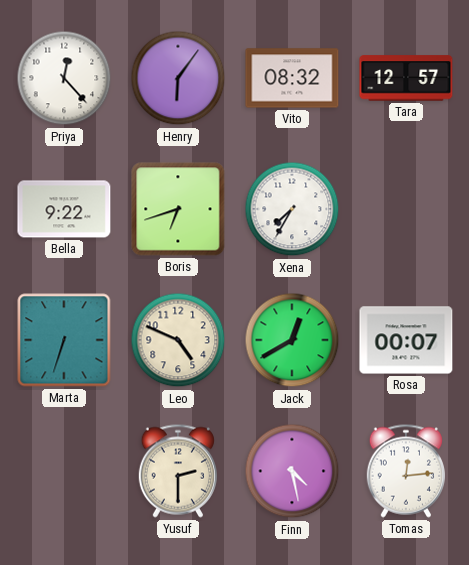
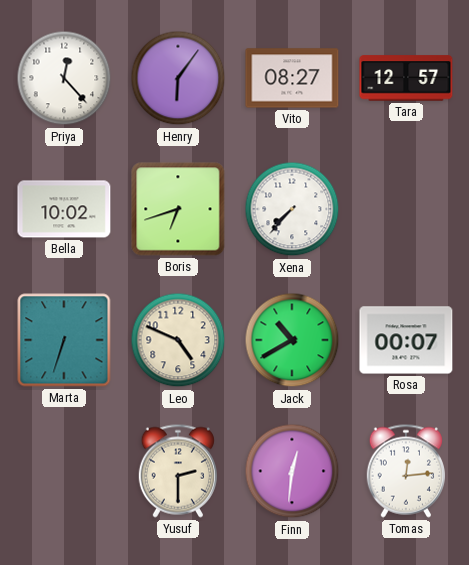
Vito: 08:32 -> 08:27 (292, 78)
Bella: 9:22 -> 10:02 (64, 209)
Xena: 7:35 -> 7:37 (292, 209)
Jack: 12:40 -> 10:40 (292, 340)
Finn: 4:28 -> 12:31 (292, 471)
